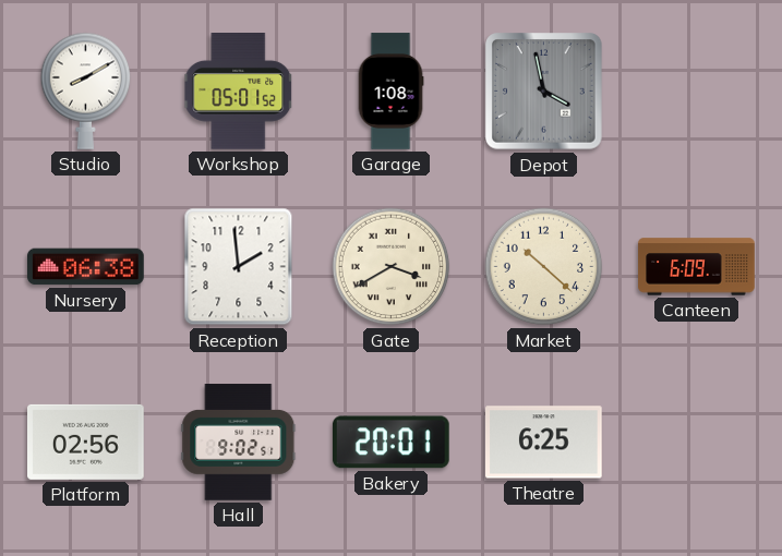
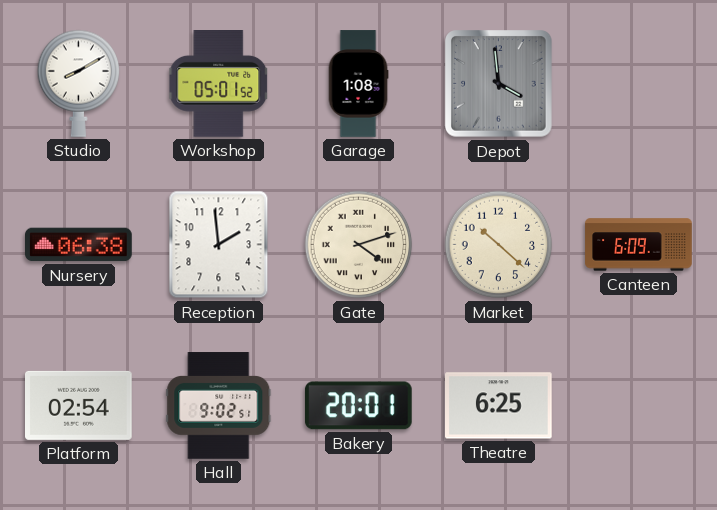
Depot: 3:58 -> 3:59 (499, 84)
Gate: 3:40 -> 4:12 (359, 245)
Platform: 02:56 -> 02:54 (79, 405)
